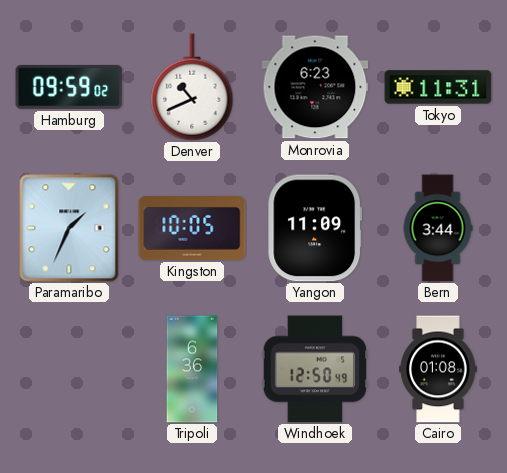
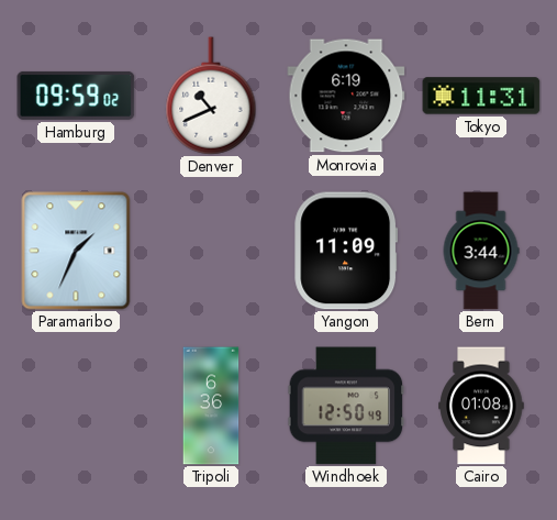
Monrovia: 6:23 -> 6:19 (346, 96)
Kingston: 10:05 -> none (192, 229)
